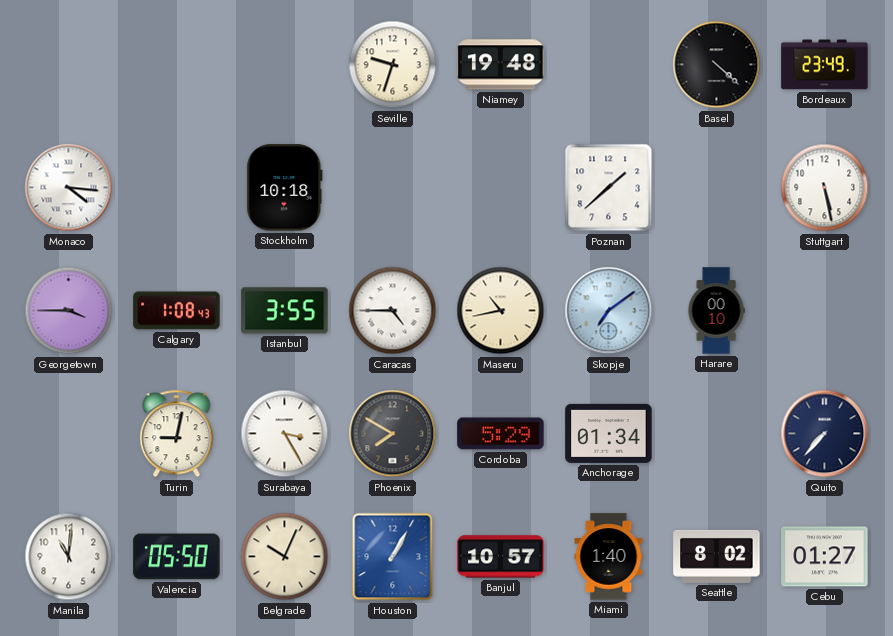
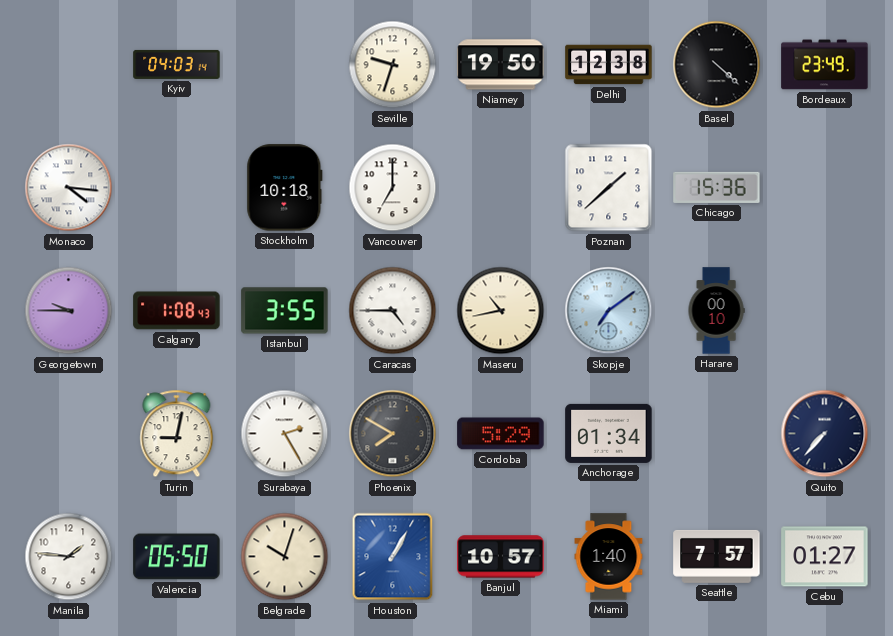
Kyiv: none -> 04:03 (177, 64)
Niamey: 19:48 -> 19:50 (501, 65)
Delhi: none -> 12:38 (609, 65)
Vancouver: none -> 7:00 (393, 188)
Chicago: none -> 15:36 (717, 187)
Stuttgart: 5:28 -> none (825, 188)
Georgetown: 3:45 -> 9:45 (69, 311)
Surabaya: 3:25 -> 2:25 (285, 434)
Manila: 11:01 -> 1:46 (69, 557)
Belgrade: 10:04 -> 10:03 (285, 557)
Seattle: 8:02 -> 7:57 (717, 556)
